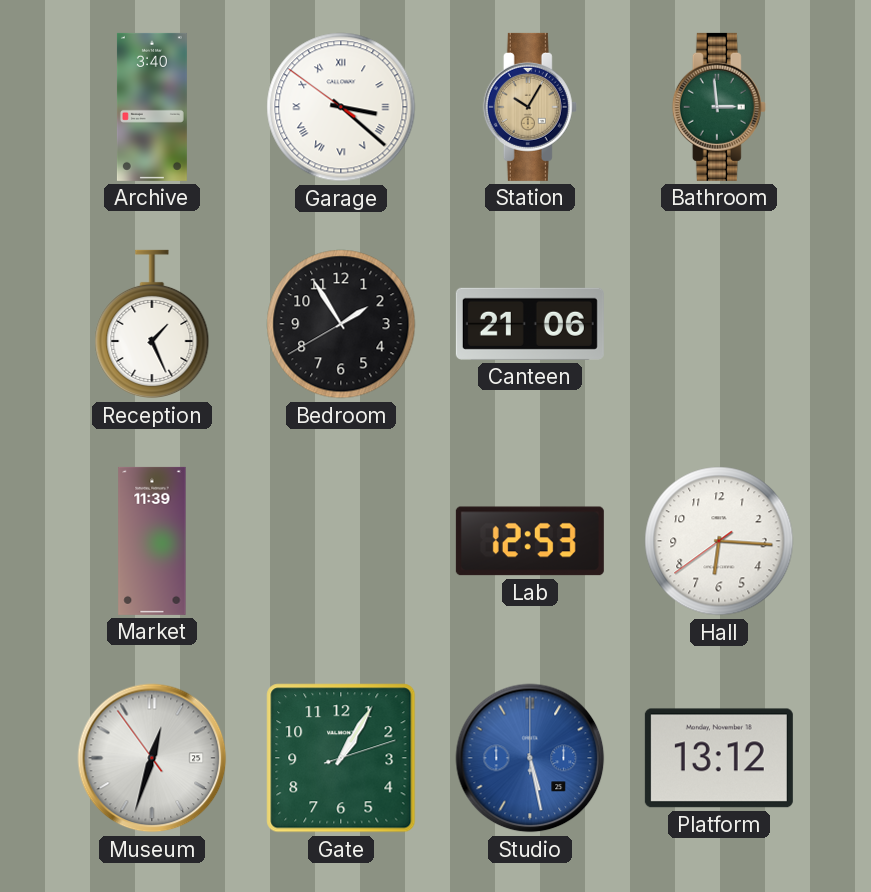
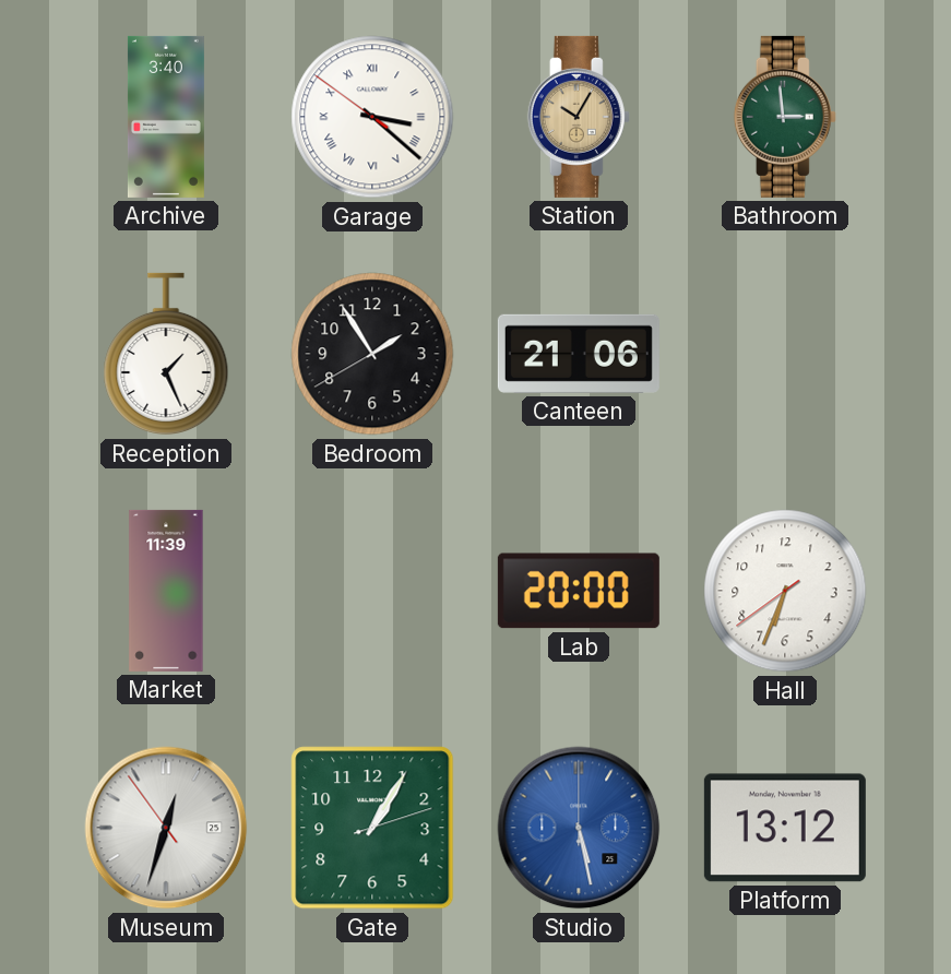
Lab: 12:53 -> 20:00 (579, 591)
Hall: 6:15 -> 6:33 (785, 591)
